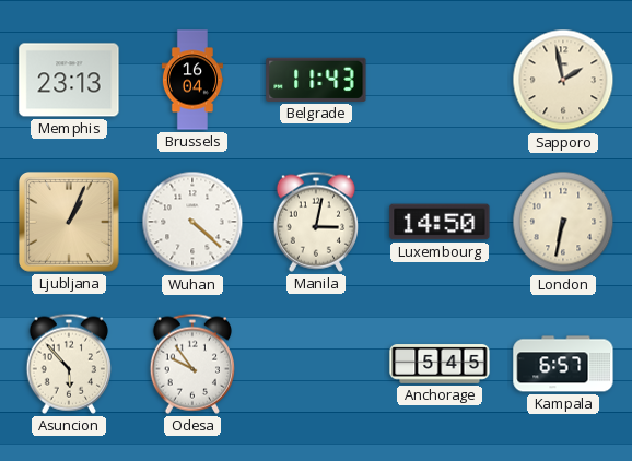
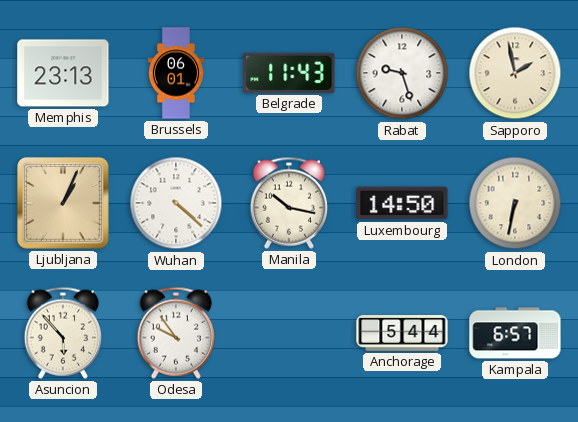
Brussels: 16:04 -> 06:01 (176, 73)
Rabat: none -> 9:27 (402, 73)
Manila: 3:02 -> 10:17 (288, 203)
Anchorage: 5:45 -> 5:44 (402, 333)
